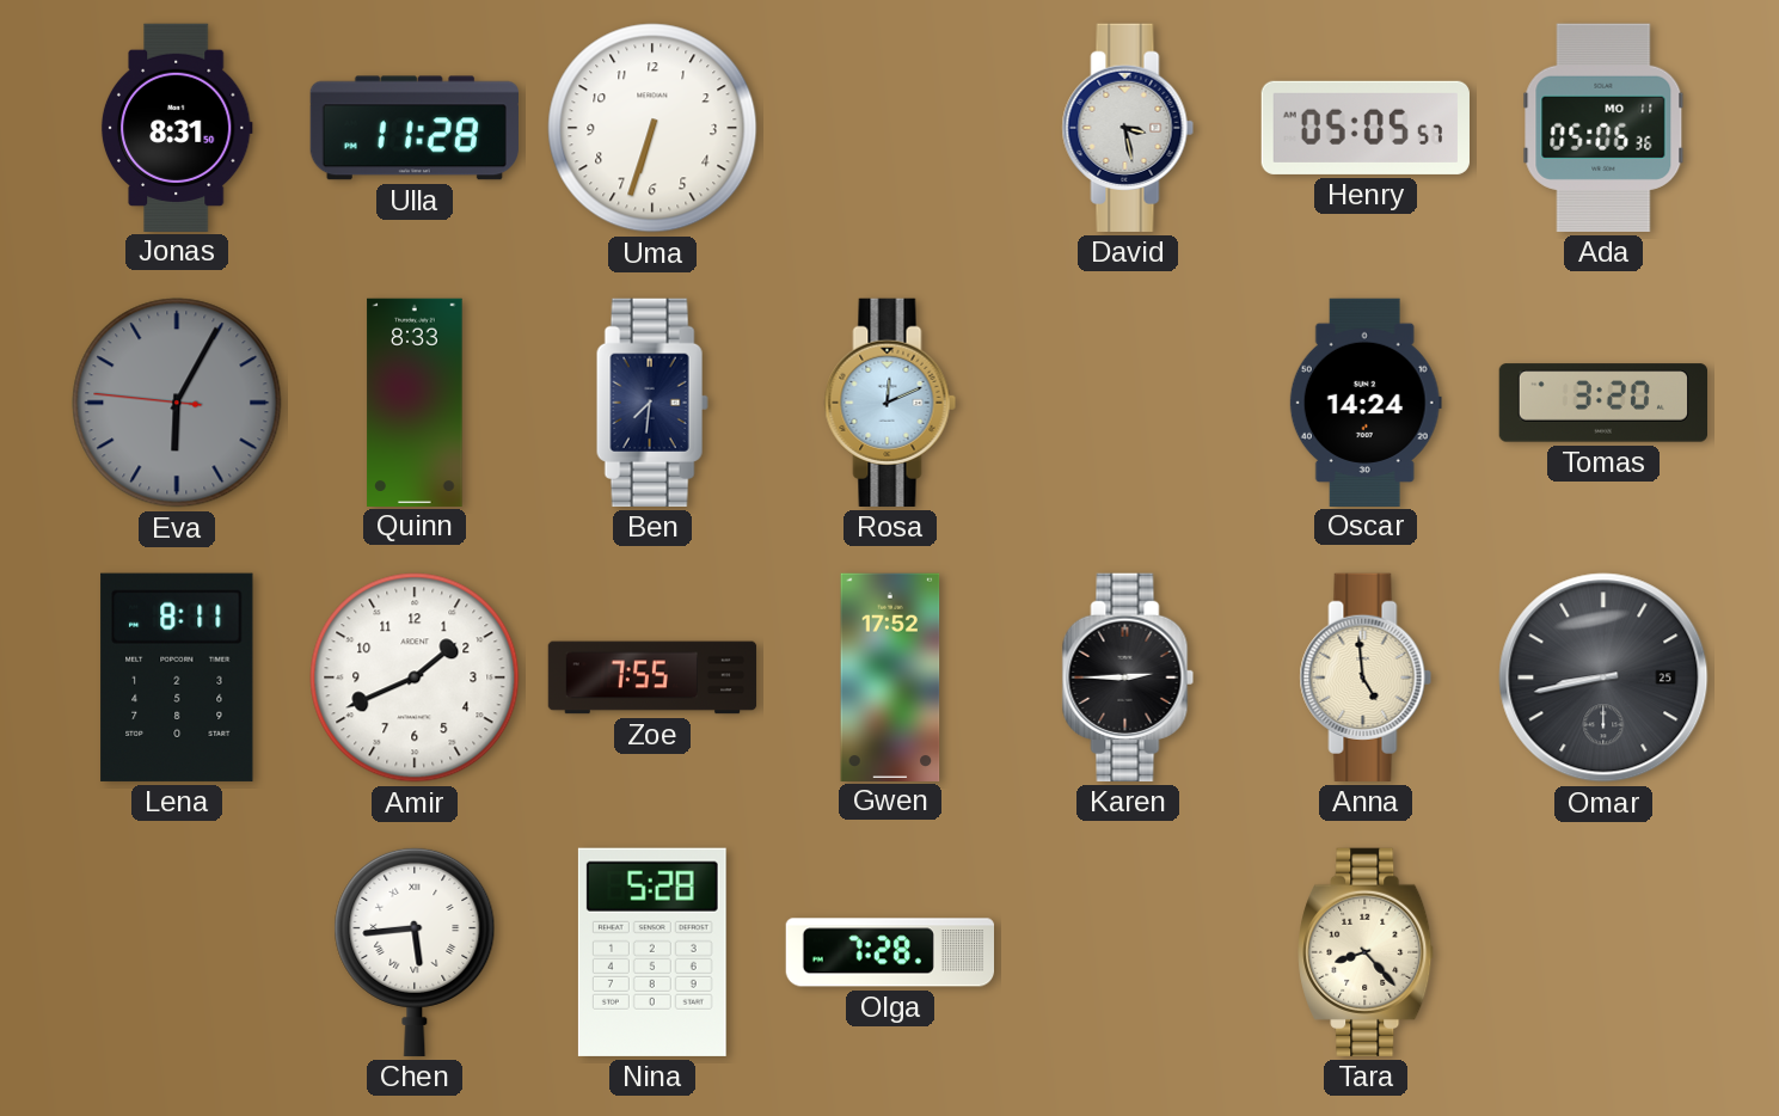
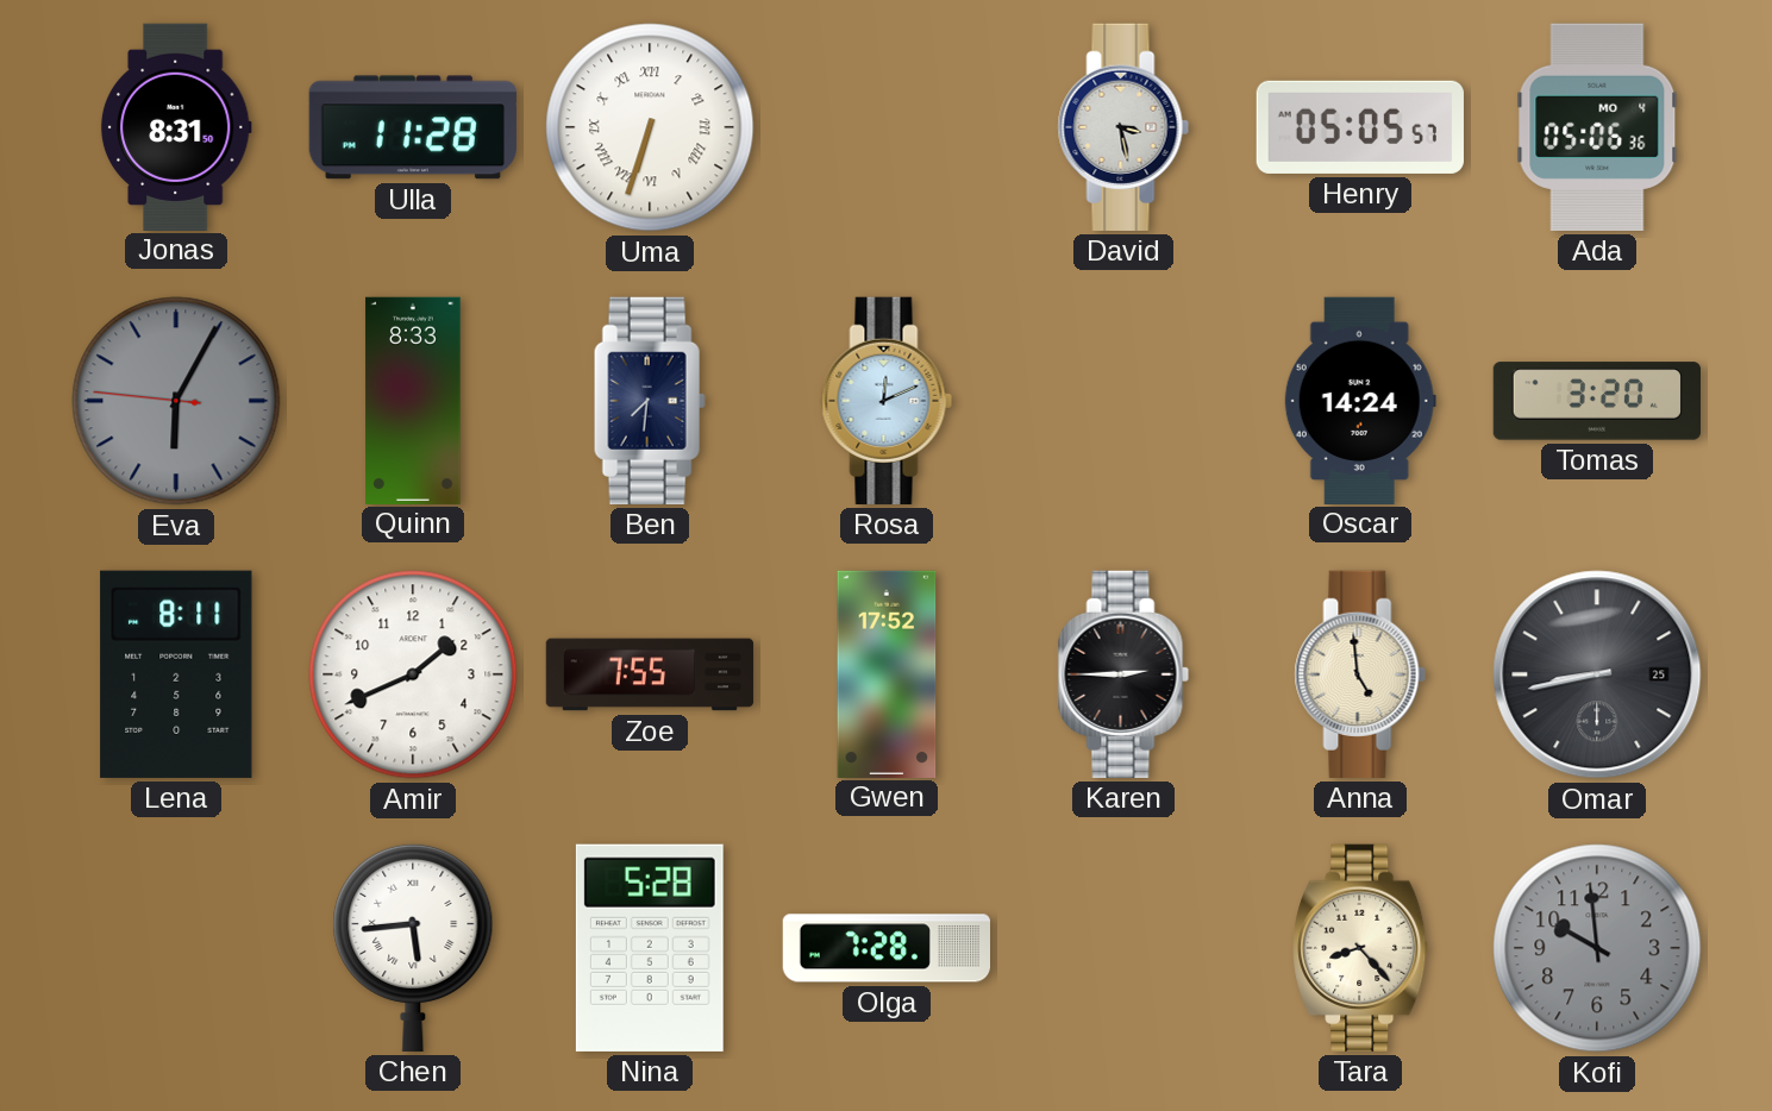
Uma numerals: Arabic -> Roman (650, 127)
Ada date: MO 11 -> MO 4 (1597, 127)
Kofi: none -> 9:59 (1597, 948)
